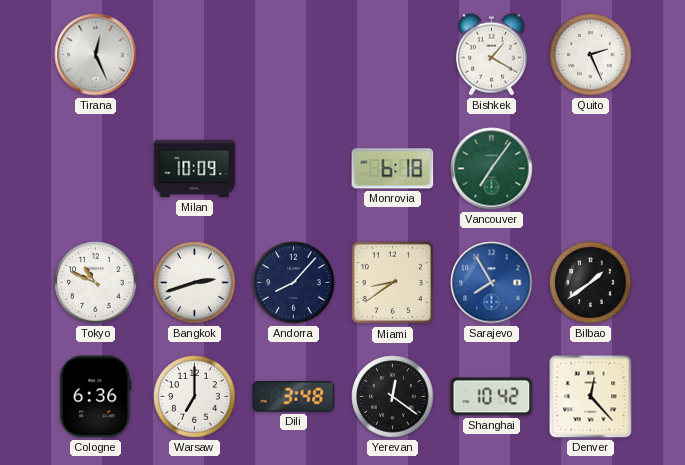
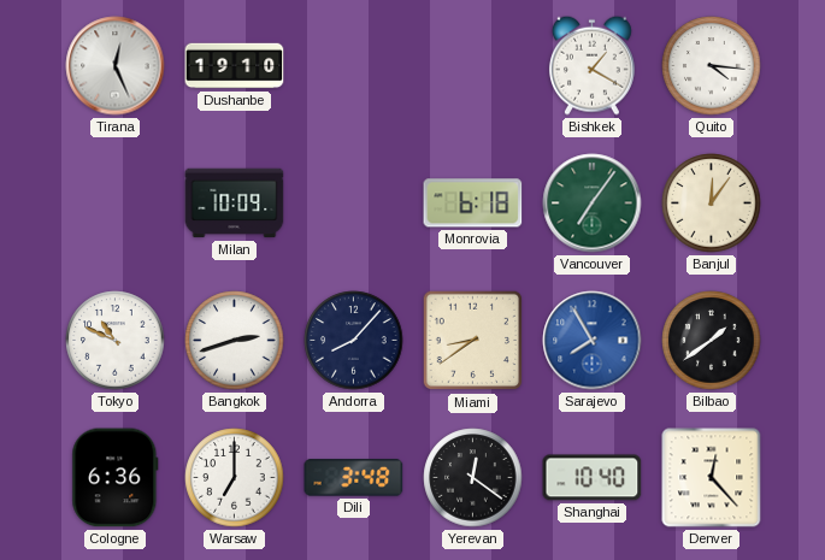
Dushanbe: none -> 19:10 (235, 66)
Quito: 2:26 -> 4:16 (712, 66)
Banjul: none -> 12:06 (712, 204)
Shanghai: 10:42 -> 10:40 (593, 478)
